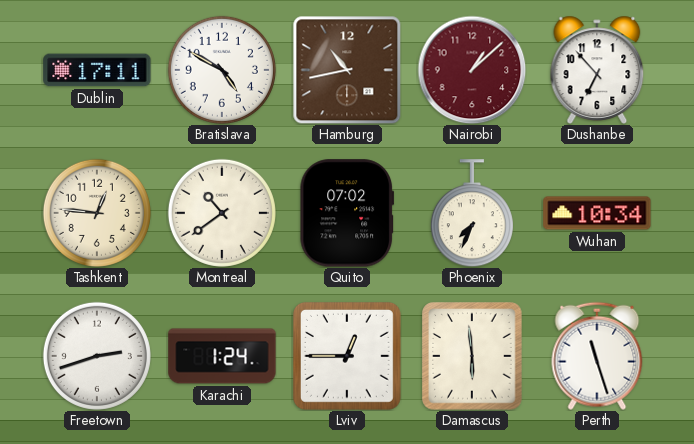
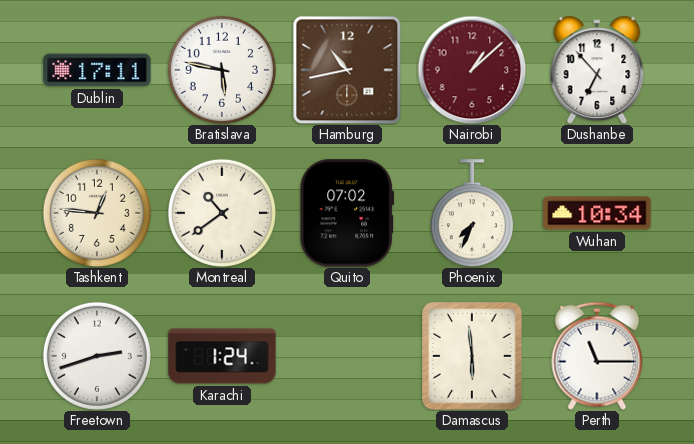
Bratislava: 4:50 -> 5:47 (222, 70)
Lviv: 12:45 -> none (347, 356)
Perth: 11:27 -> 11:15 (597, 356)
